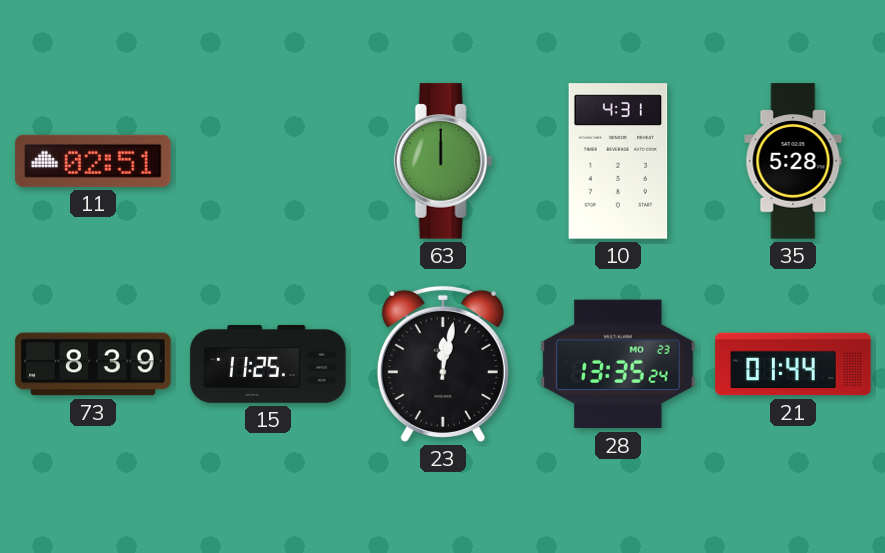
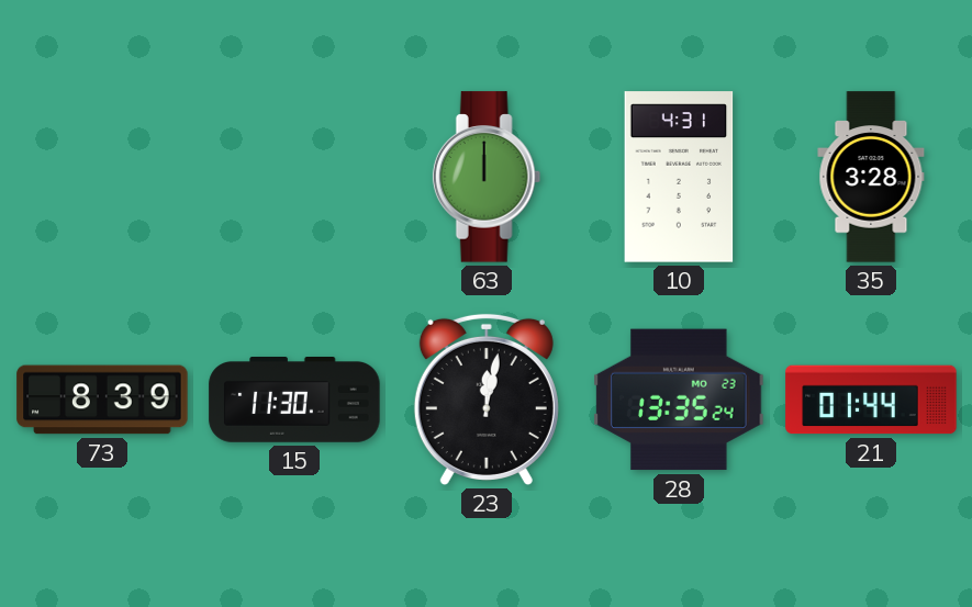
11: 02:51 -> none (93, 161)
35: 5:28 -> 3:28 (871, 177)
15: 11:25 -> 11:30 (294, 401)
